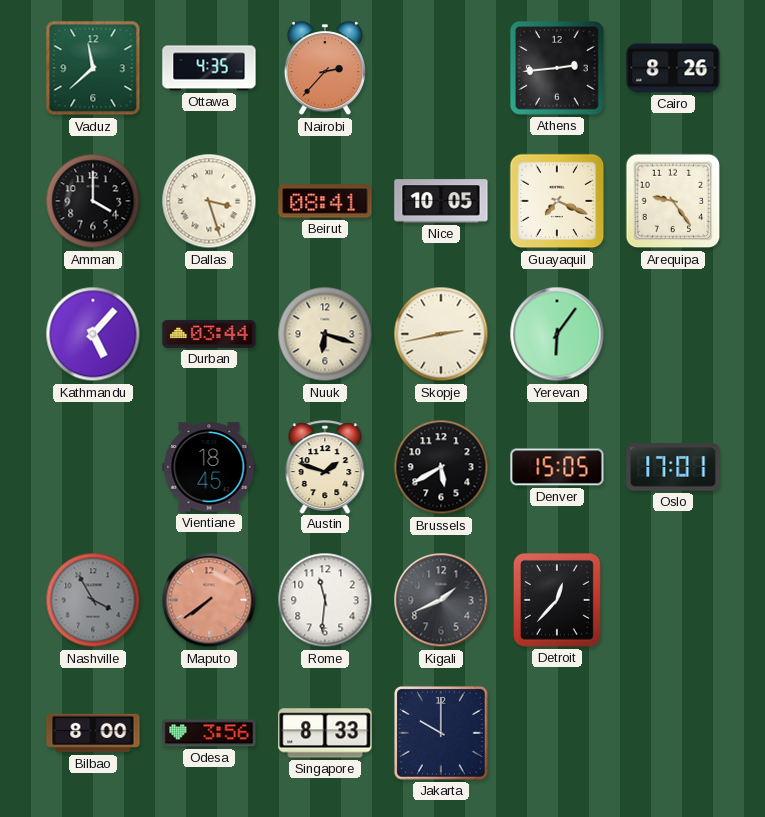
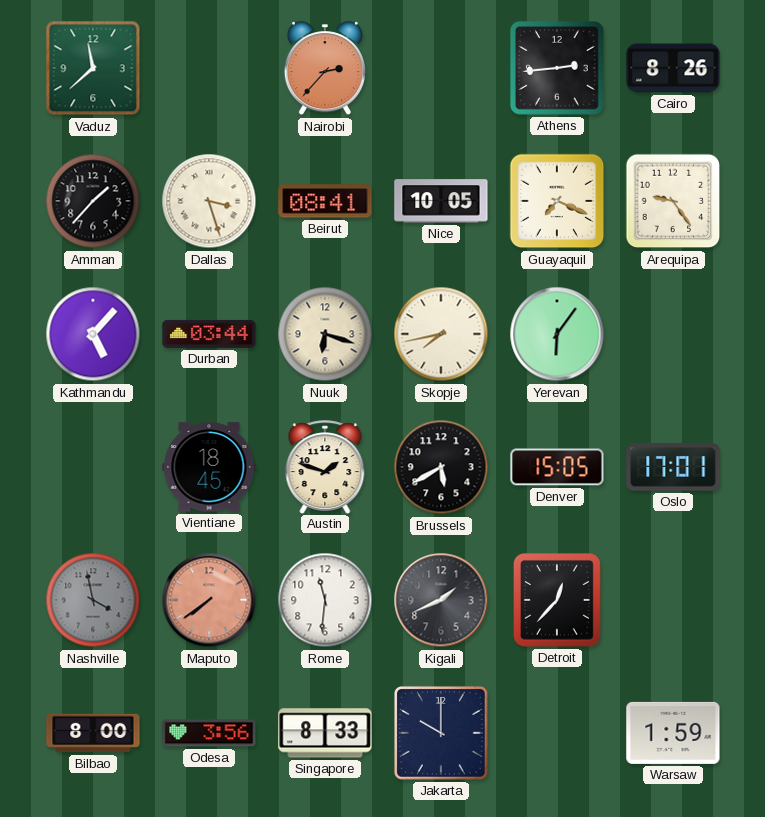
Ottawa: 4:35 -> none (209, 68)
Amman: 4:00 -> 1:37 (93, 201)
Skopje: 2:43 -> 7:43 (441, 334)
Nashville: 3:55 -> 3:58 (93, 600)
Warsaw: none -> 1:59 (673, 733)
